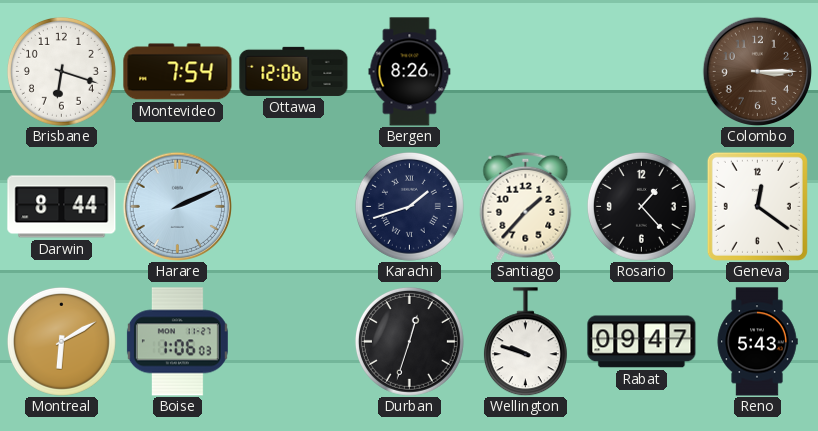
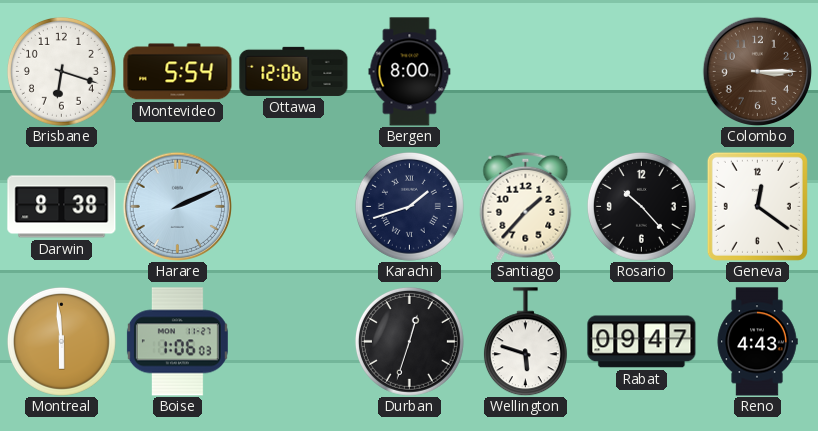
Montevideo: 7:54 -> 5:54 (178, 72)
Bergen: 8:26 -> 8:00 (410, 72)
Darwin: 8:44 -> 8:38 (62, 207)
Rosario: 1:23 -> 10:23 (641, 206)
Montreal: 6:10 -> 5:59 (61, 341)
Wellington: 9:48 -> 5:48 (525, 342)
Reno: 5:43 -> 4:43 (757, 342)
